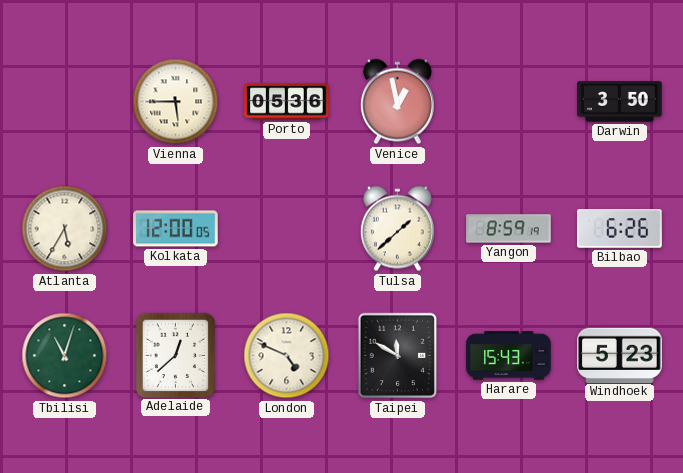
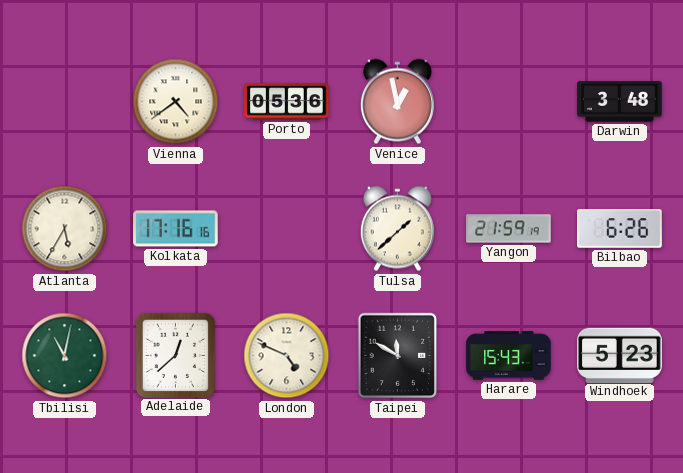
Vienna: 5:45 -> 4:39 (176, 102)
Darwin: 3:50 -> 3:48 (620, 102)
Kolkata: 12:00 -> 17:16 (176, 229)
Yangon: 8:59 -> 21:59 (509, 229)
Tbilisi: 11:03 -> 11:02 (65, 356)
